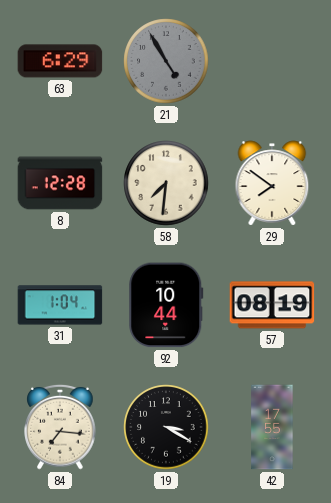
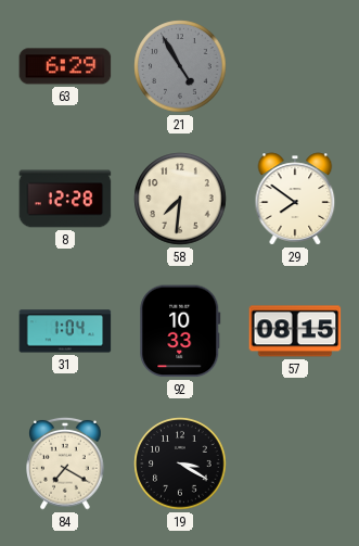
92: 10:44 -> 10:33 (180, 331)
57: 08:19 -> 08:15 (295, 331)
84: 7:16 -> 7:20 (65, 464)
42: 17:55 -> none (272, 427)
